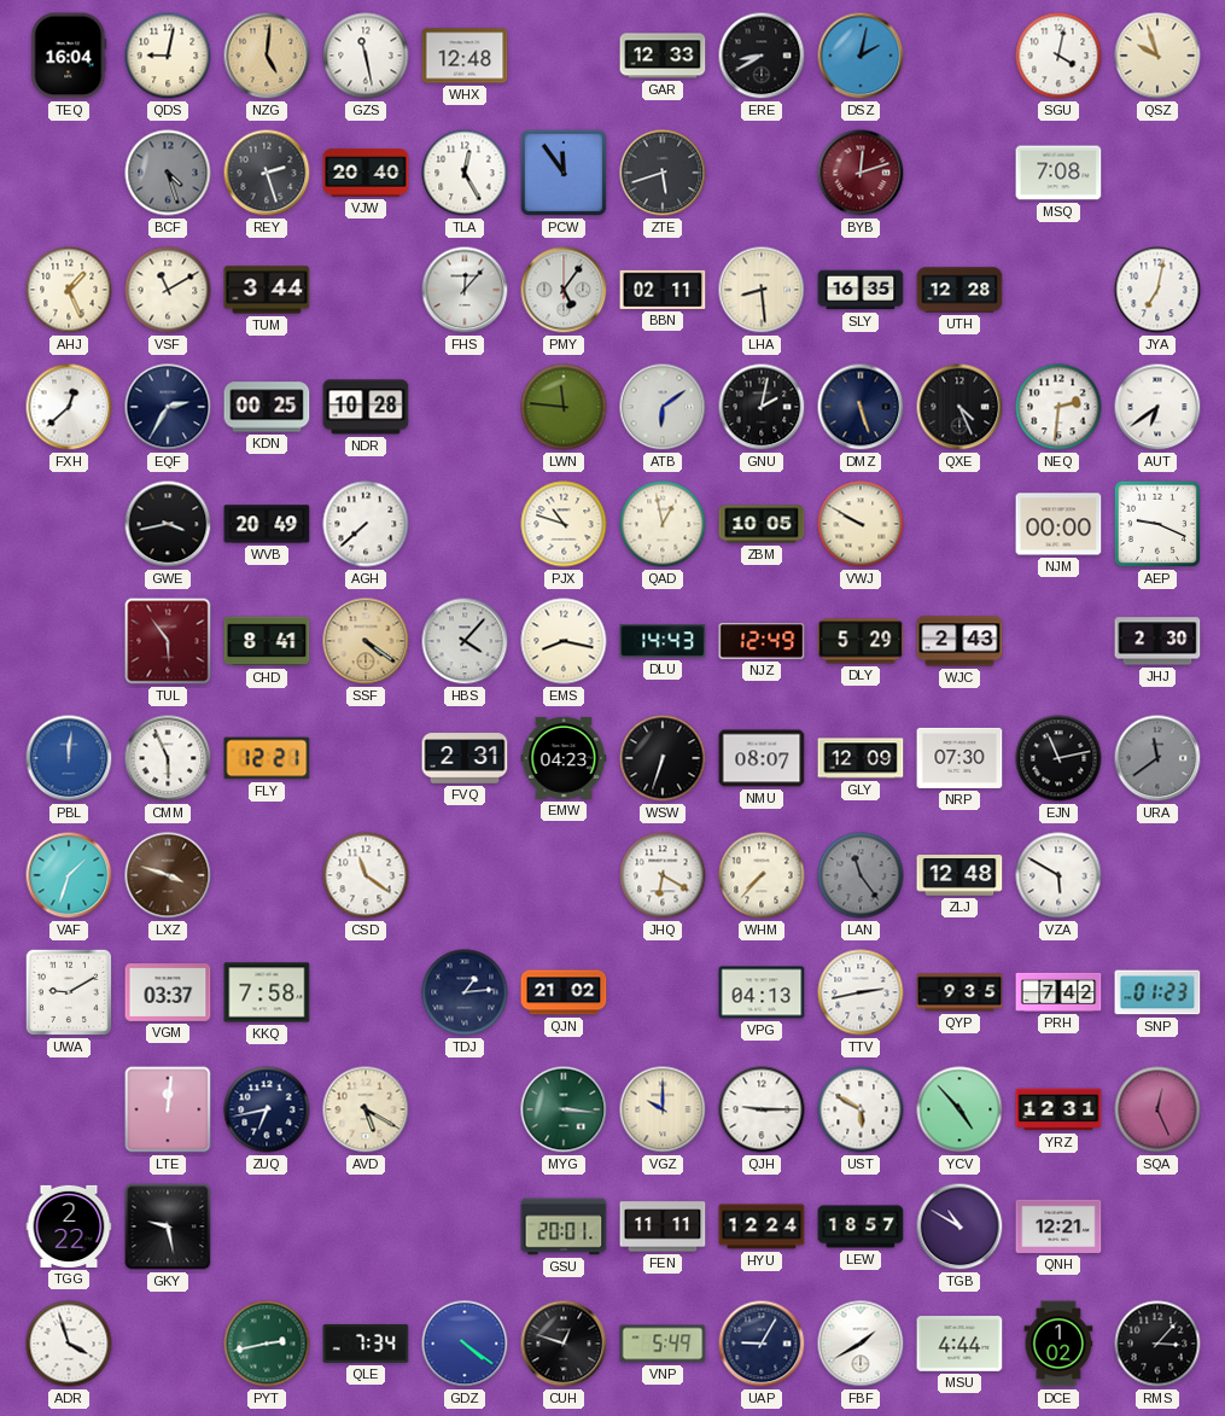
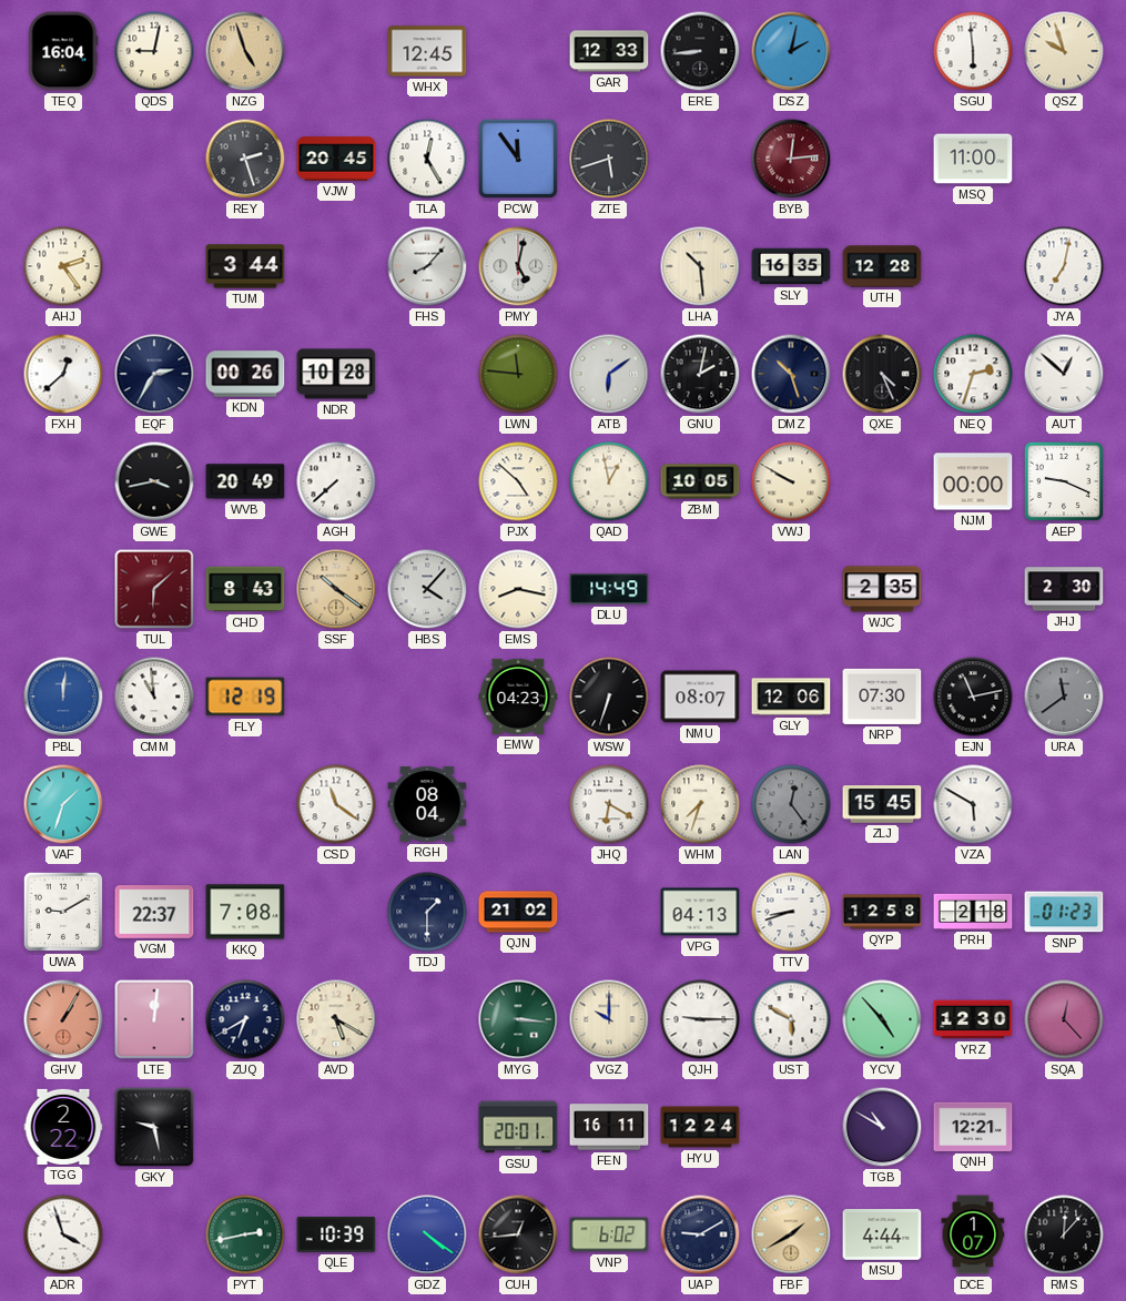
NZG: 5:01 -> 4:57 (245, 51)
GZS: 11:28 -> none (366, 56)
WHX: 12:48 -> 12:45 (427, 51)
ERE: 8:40 -> 8:44 (700, 51)
SGU: 4:02 -> 5:59 (973, 51)
BCF: 4:27 -> none (168, 173)
VJW: 20:40 -> 20:45 (336, 159)
BYB: 12:12 -> 12:14 (791, 159)
MSQ: 7:08 -> 11:00 (973, 159)
AHJ: 1:26 -> 2:24 (63, 266)
VSF: 11:10 -> none (168, 290)
FHS: 12:07 -> 8:07 (427, 266)
PMY: 5:06 -> 5:02 (518, 266)
BBN: 02:11 -> none (663, 290)
LHA: 8:29 -> 10:29 (700, 266)
KDN: 00:25 -> 00:26 (245, 374)
DMZ: 5:27 -> 10:27 (791, 374)
NEQ: 2:31 -> 2:33 (973, 374)
AUT: 6:39 -> 12:52 (1064, 374)
PJX: 10:48 -> 4:52 (518, 481)
TUL: 5:54 -> 6:08 (154, 589)
CHD: 8:41 -> 8:43 (245, 589)
SSF: 4:21 -> 10:21 (336, 589)
DLU: 14:43 -> 14:49 (609, 589)
NJZ: 12:49 -> none (762, 641)
DLY: 5:29 -> none (861, 641)
WJC: 2:43 -> 2:35 (882, 589)
CMM: 5:56 -> 10:59 (154, 697)
FLY: 12:21 -> 12:19 (245, 697)
FVQ: 2:31 -> none (465, 758)
GLY: 12:09 -> 12:06 (791, 697)
LXZ: 3:48 -> none (168, 875)
RGH: none -> 08:04 (427, 804)
WHM: 7:37 -> 7:33 (700, 804)
LAN: 11:24 -> 12:24 (791, 804)
ZLJ: 12:48 -> 15:45 (882, 804)
VGM: 03:37 -> 22:37 (154, 913)
KKQ: 7:58 -> 7:08 (245, 912)
TDJ: 1:14 -> 1:30 (427, 912)
TTV: 2:43 -> 8:42 (791, 912)
QYP: 9:35 -> 12:58 (882, 912)
PRH: 7:42 -> 2:18 (973, 912)
GHV: none -> 1:05 (63, 1019)
ZUQ: 6:43 -> 6:40 (245, 1019)
YRZ: 12:31 -> 12:30 (973, 1019)
SQA: 12:26 -> 12:23 (1064, 1019)
FEN: 11:11 -> 16:11 (609, 1127)
LEW: 18:57 -> none (861, 1226)
QLE: 7:34 -> 10:39 (336, 1234)
CUH: 12:48 -> 12:44 (518, 1234)
VNP: 5:49 -> 6:02 (609, 1234)
UAP: 9:05 -> 9:10 (700, 1234)
FBF dial: white -> champagne (791, 1234)
DCE: 1:02 -> 1:07 (973, 1234)
RMS: 3:07 -> 12:07 (1064, 1234)
